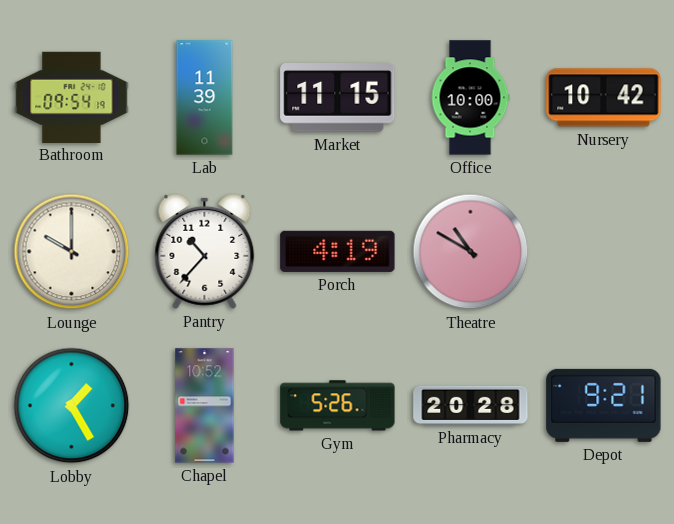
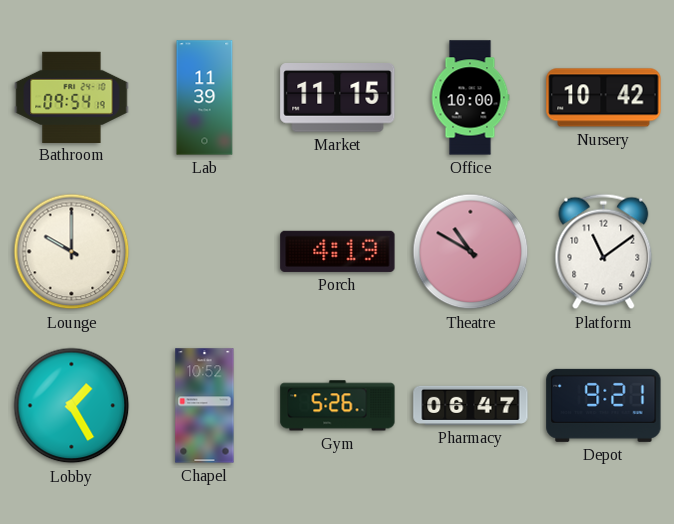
Pantry: 10:37 -> none (205, 251)
Platform: none -> 11:09 (604, 252)
Pharmacy: 20:28 -> 06:47 (471, 405)
